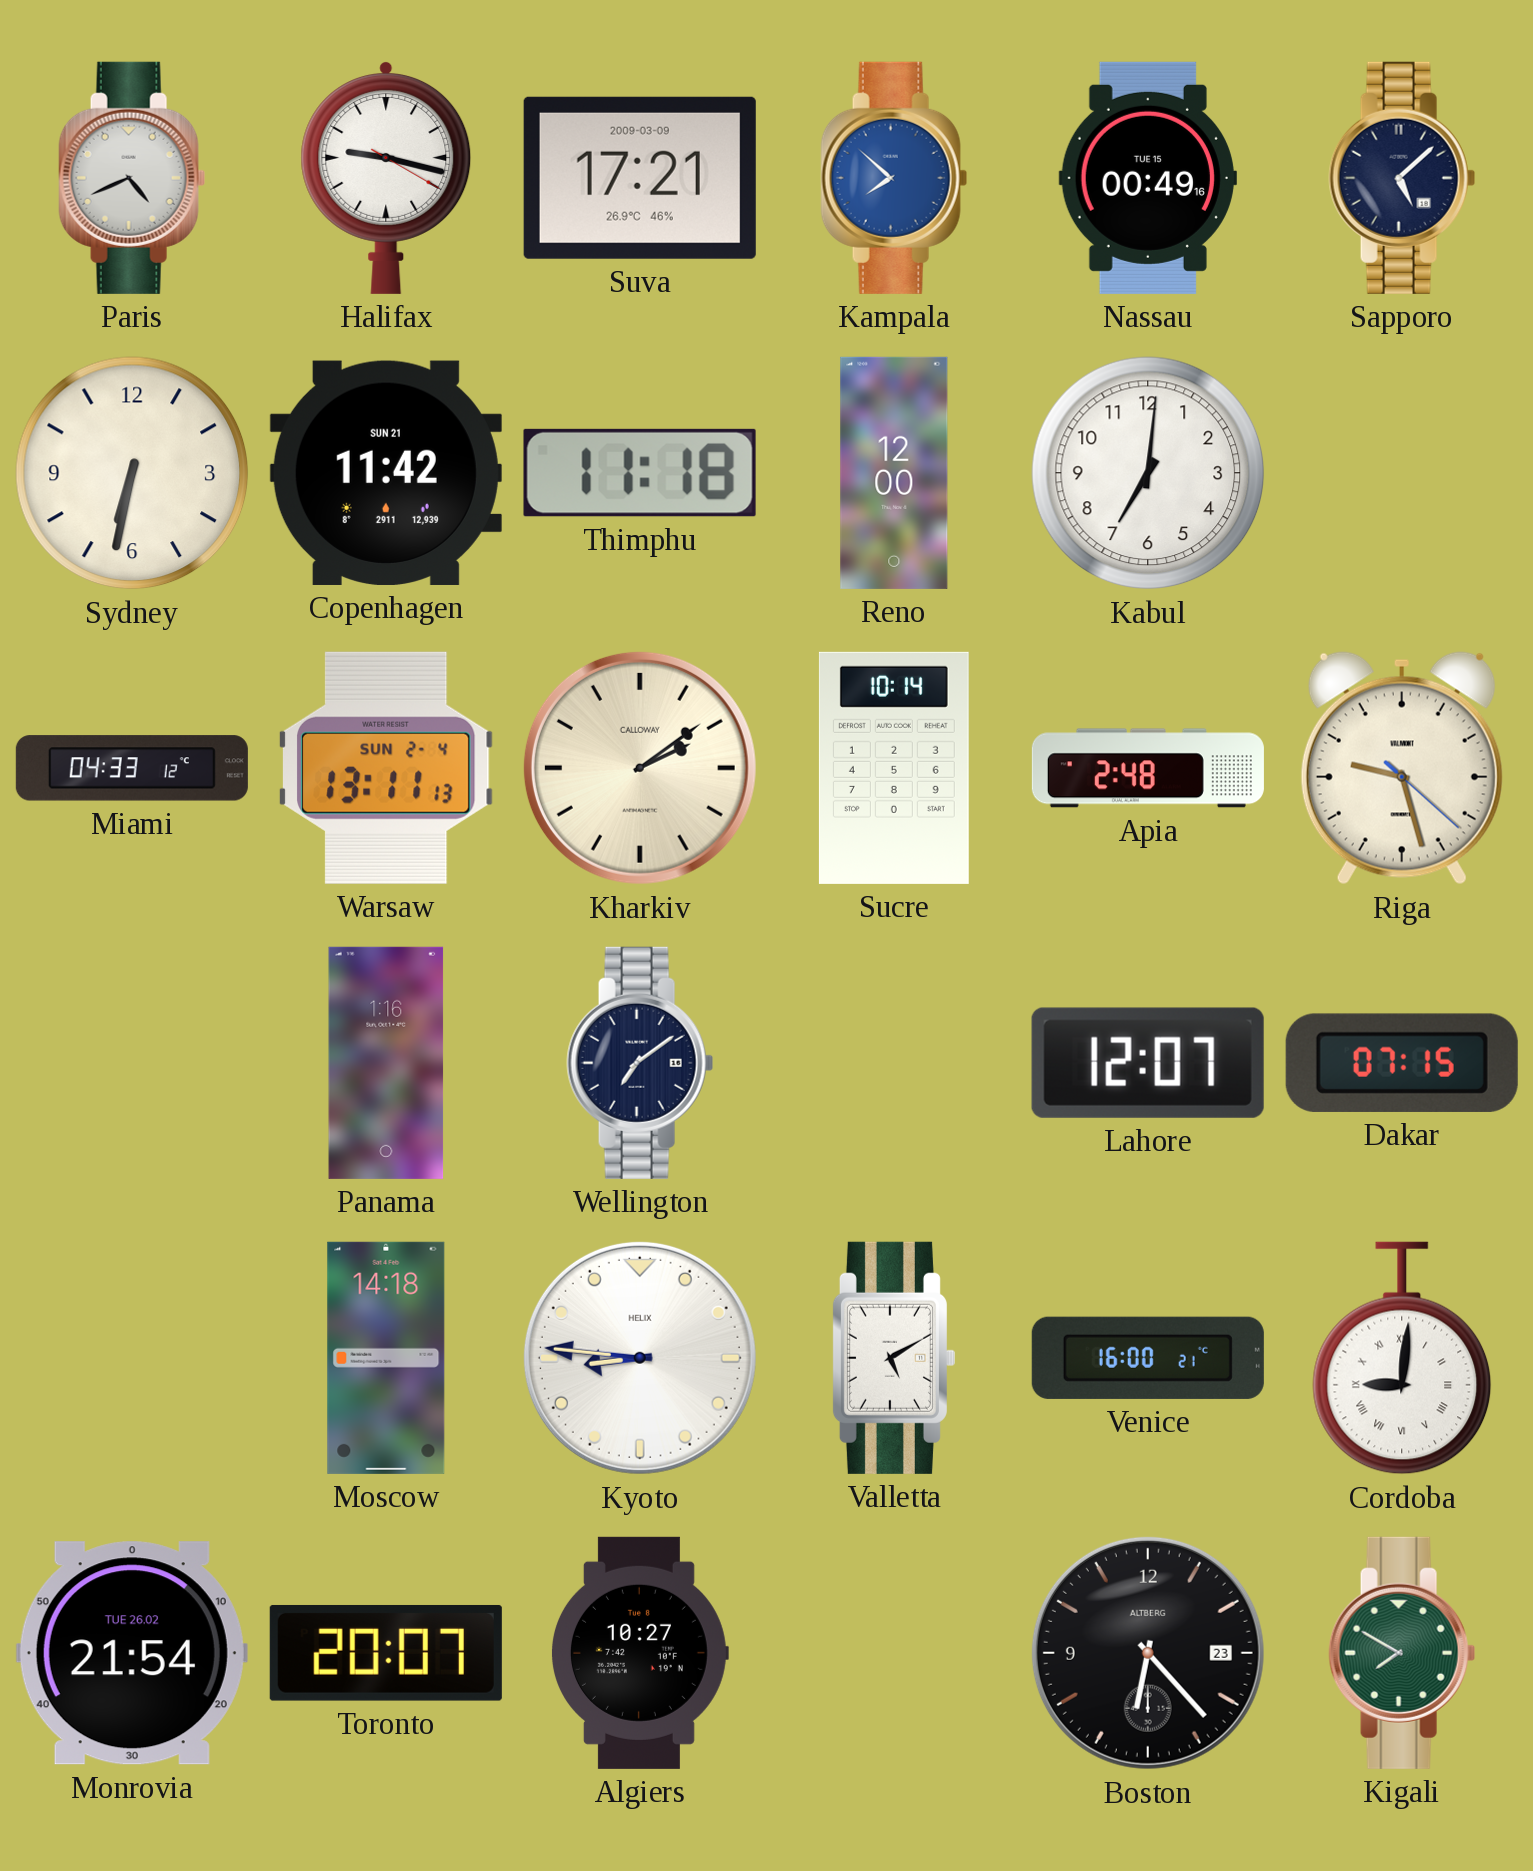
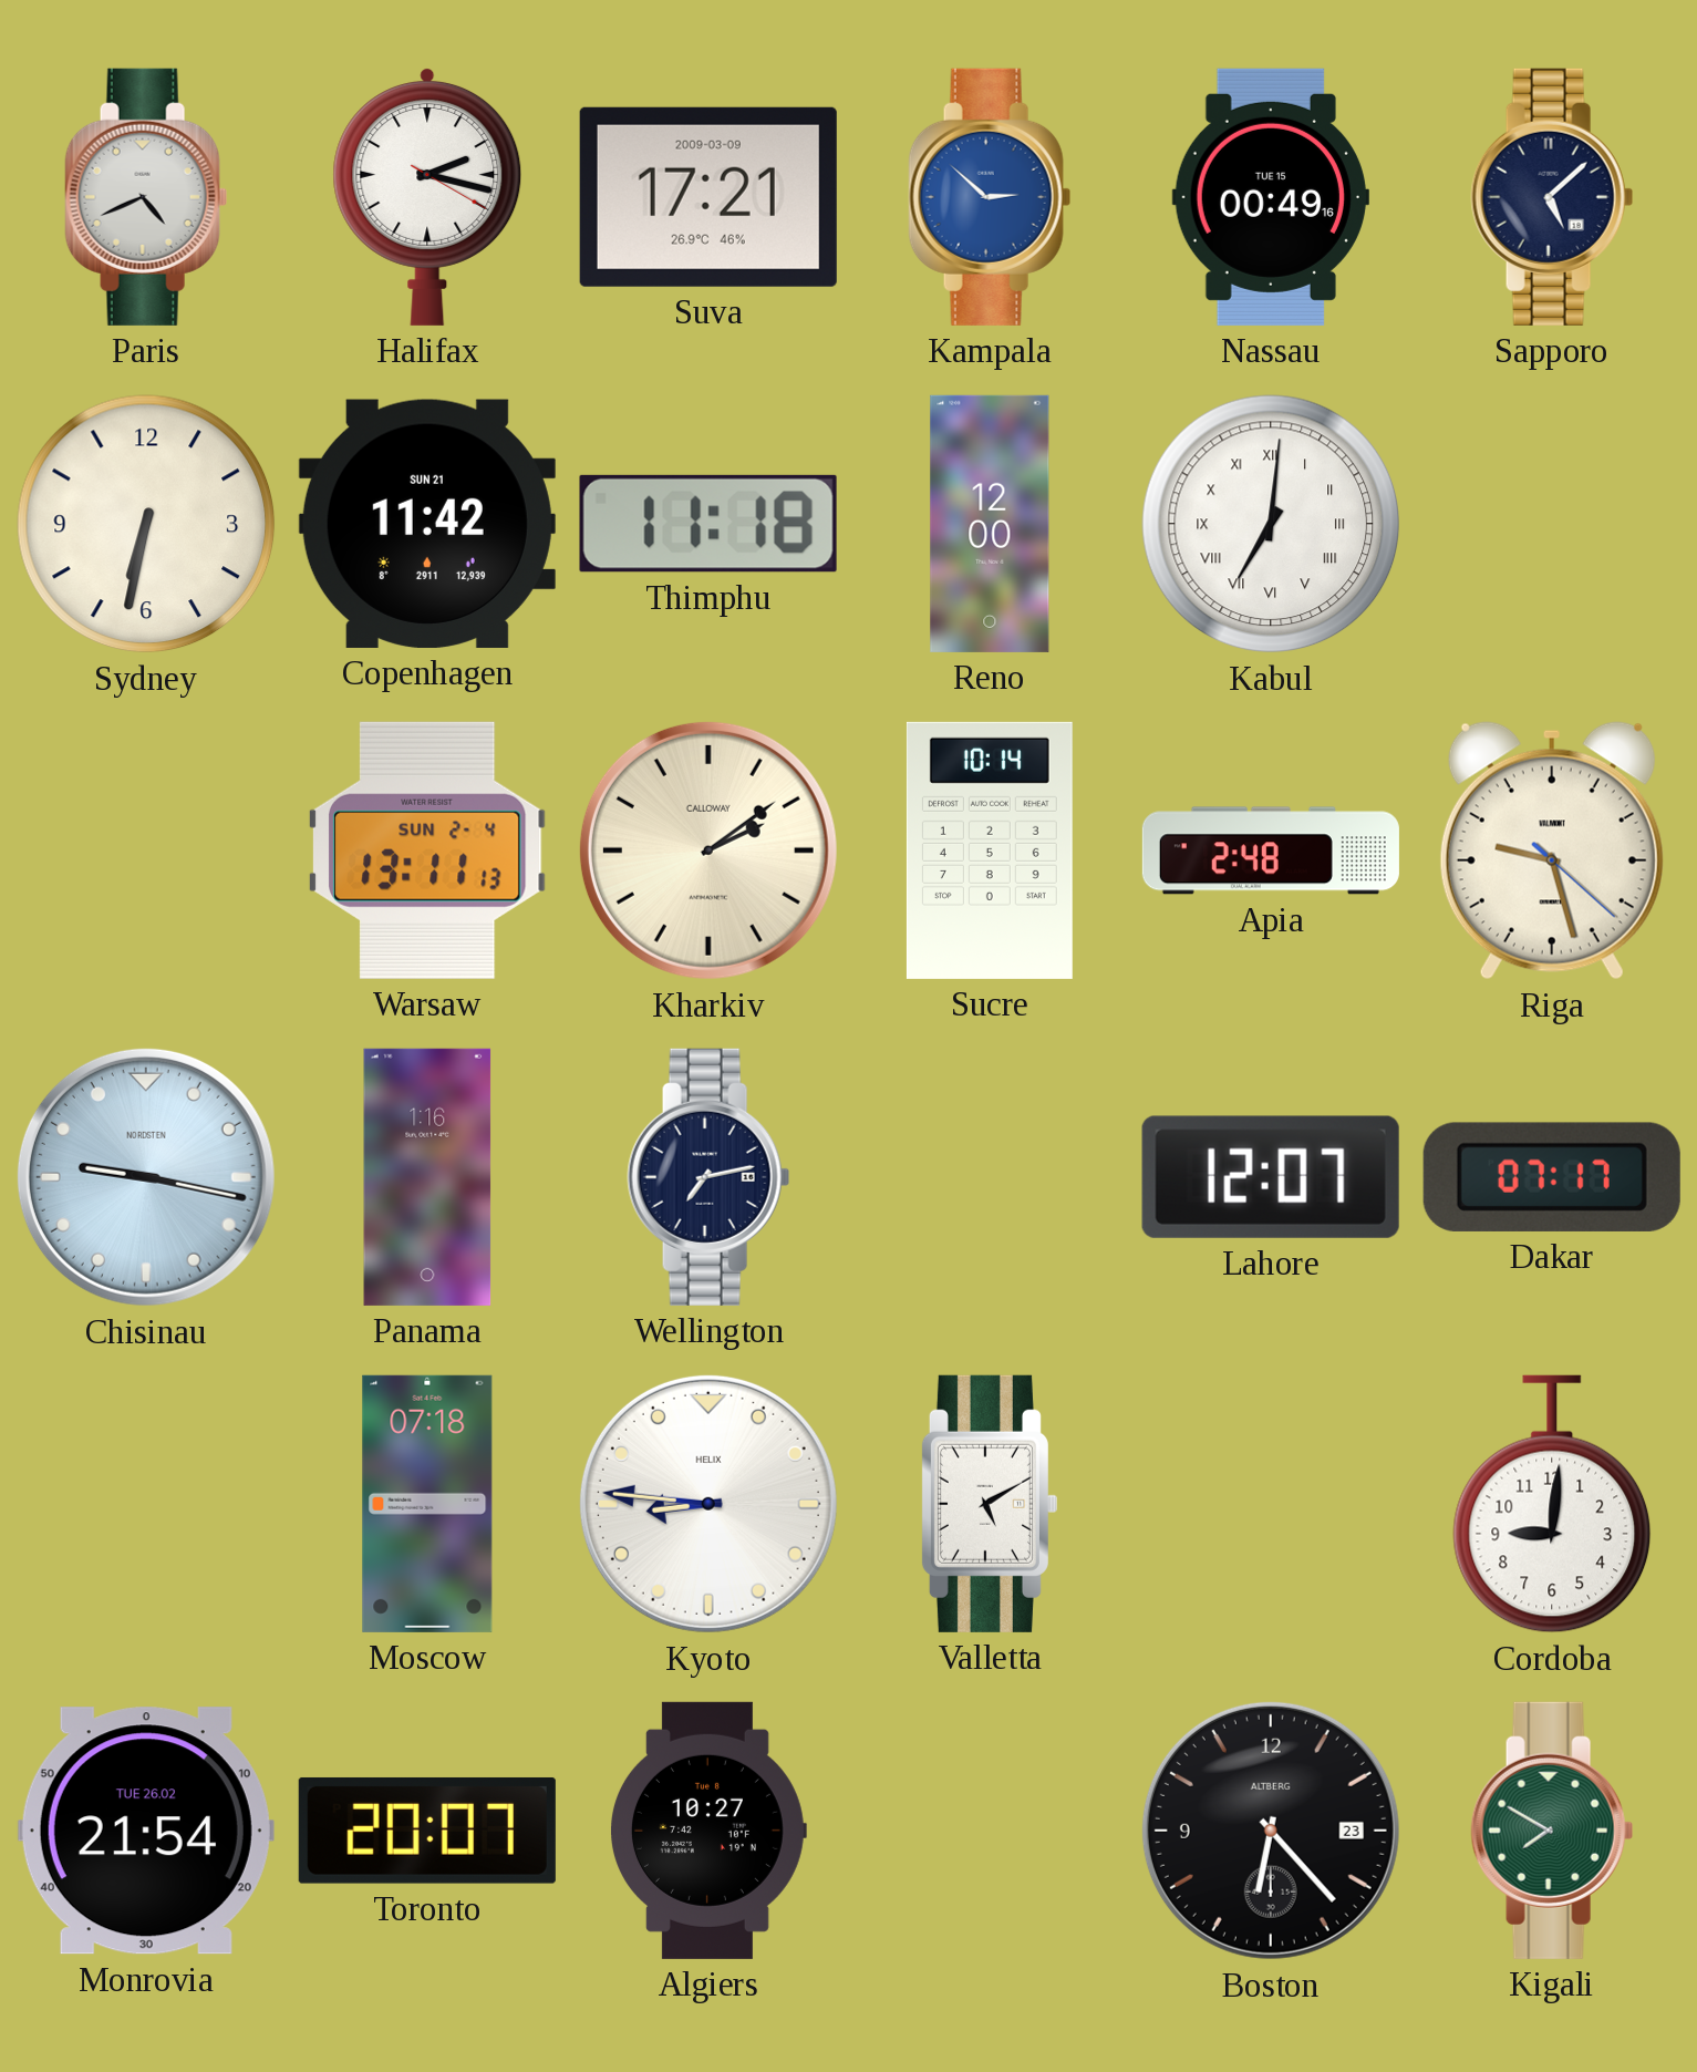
Halifax: 9:17 -> 2:17 (427, 196)
Kampala: 7:52 -> 2:52 (990, 197)
Kabul numerals: Arabic -> Roman (1271, 524)
Miami: 04:33 -> none (132, 768)
Chisinau: none -> 9:17 (146, 1177)
Wellington: 7:09 -> 7:13 (708, 1177)
Dakar: 07:15 -> 07:17 (1552, 1177)
Moscow: 14:18 -> 07:18 (427, 1504)
Venice: 16:00 -> none (1148, 1358)
Cordoba numerals: Roman -> Arabic (1552, 1504)
